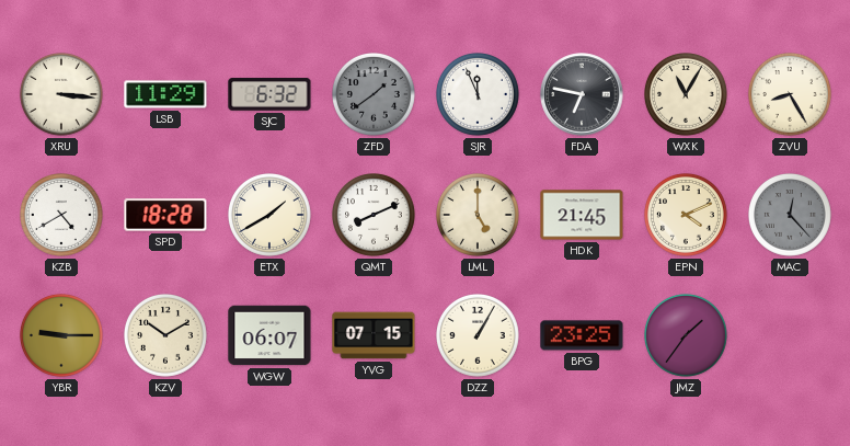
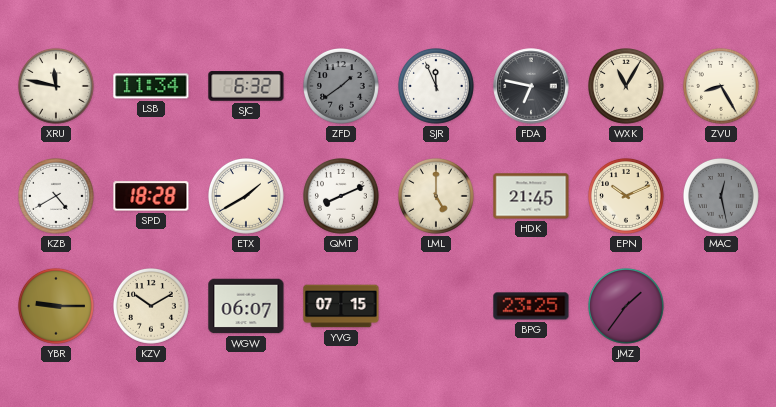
XRU: 3:16 -> 11:47 (57, 87)
LSB: 11:29 -> 11:34 (151, 86)
EPN: 4:11 -> 10:11 (627, 197)
MAC: 12:23 -> 12:28 (722, 197)
DZZ: 1:05 -> none (479, 336)
